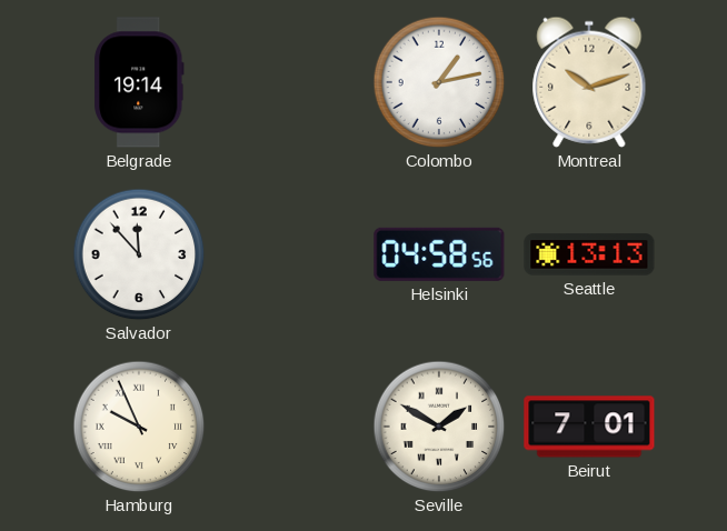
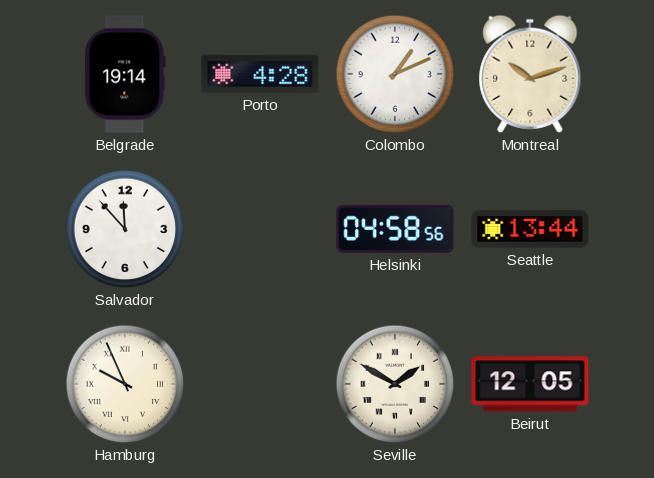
Porto: none -> 4:28 (260, 74)
Colombo: 1:13 -> 1:11 (395, 74)
Seattle: 13:13 -> 13:44 (530, 229)
Beirut: 7:01 -> 12:05 (530, 384)
